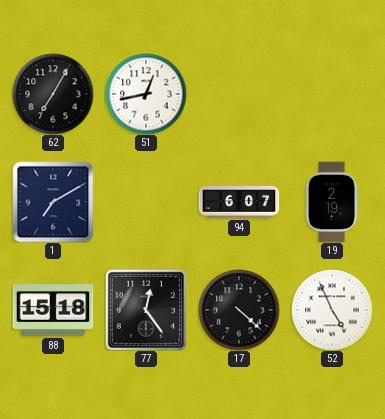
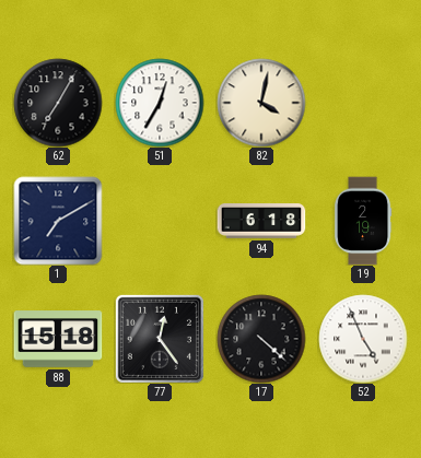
51: 12:43 -> 12:35 (160, 103)
82: none -> 4:02 (261, 103)
94: 6:07 -> 6:18 (261, 222)
